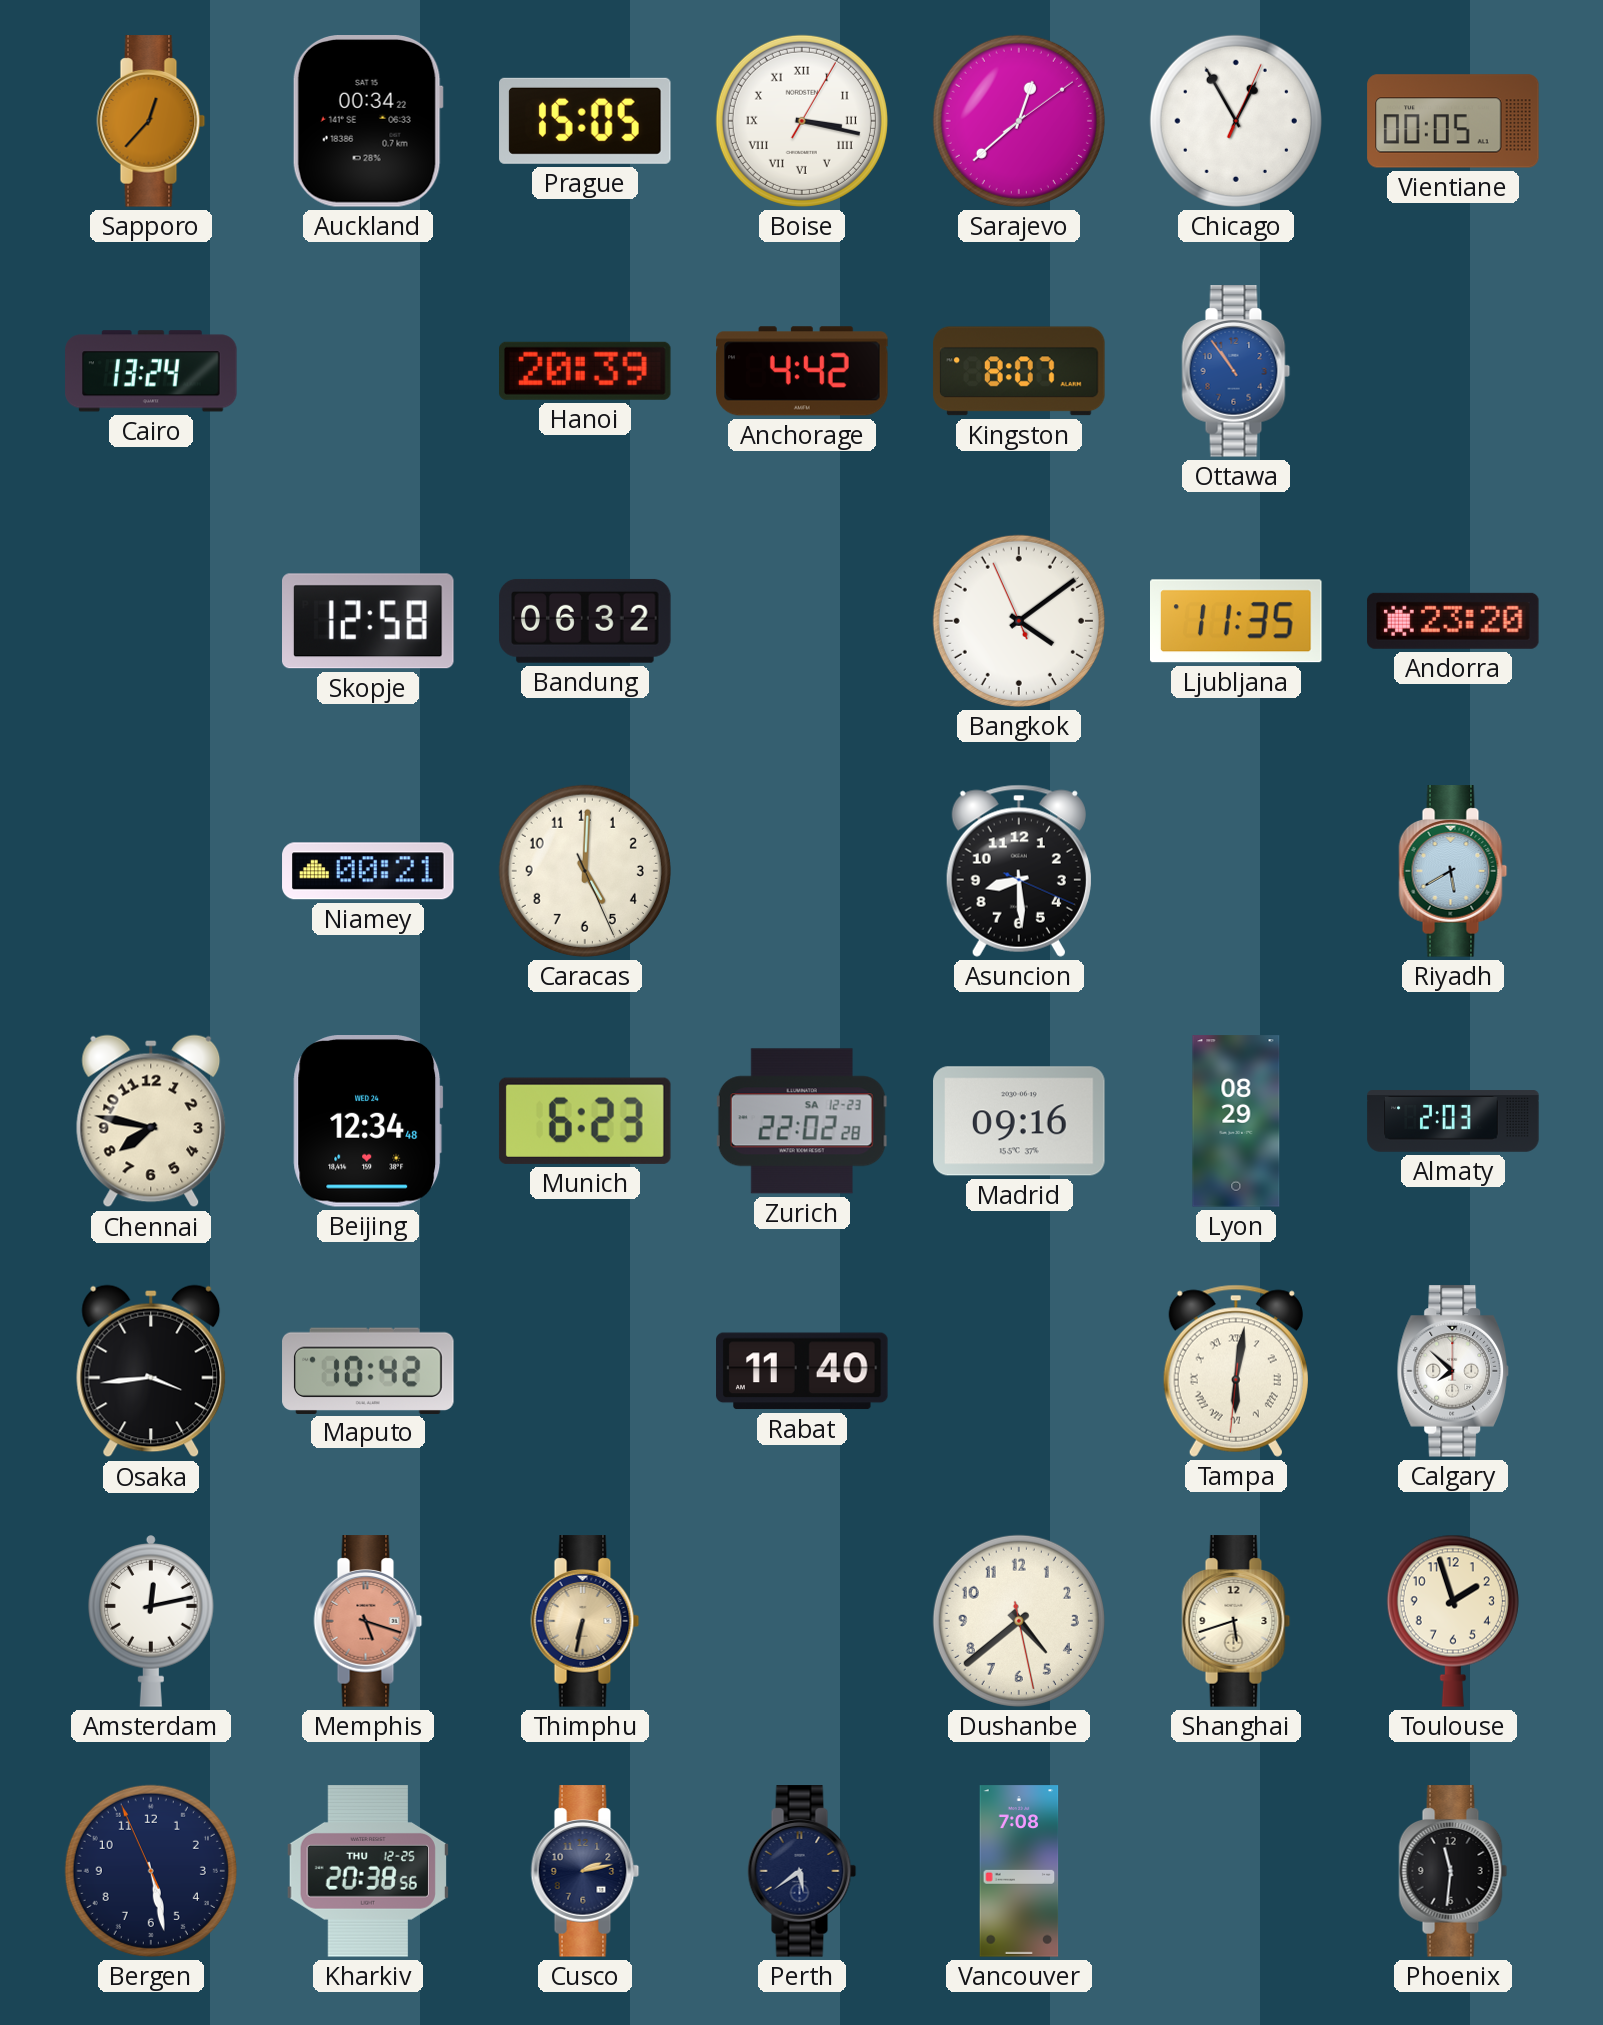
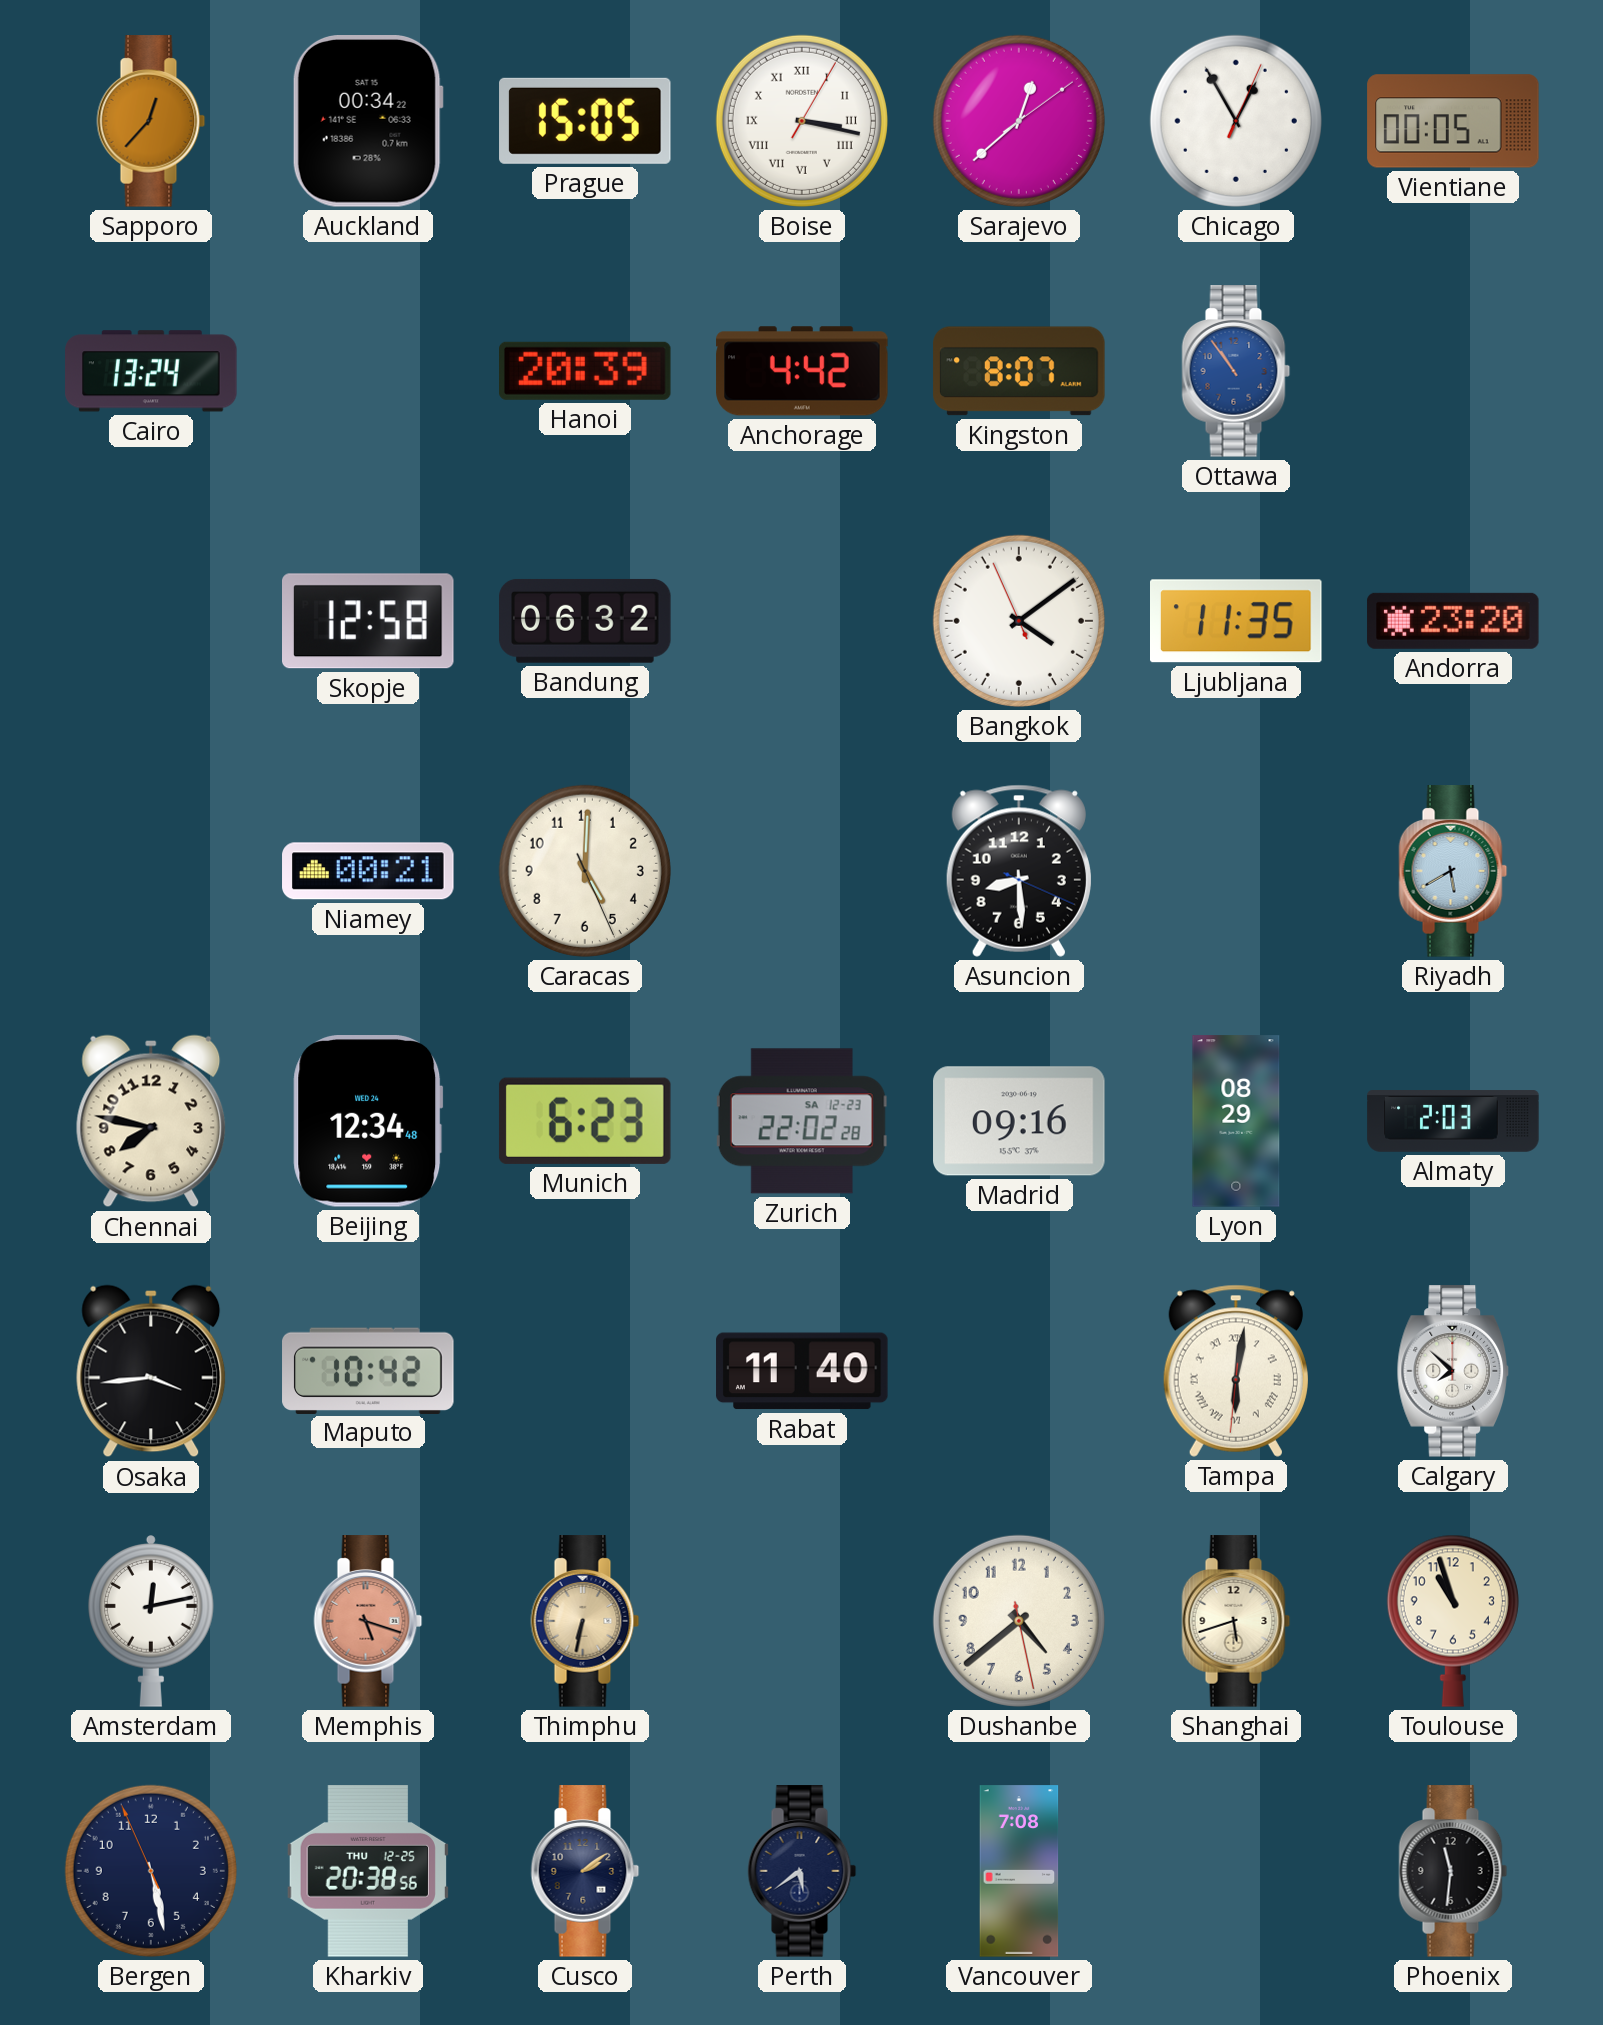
Toulouse: 1:57 -> 10:57 (1453, 1621)
Cusco: 2:13 -> 2:09 (585, 1871)
